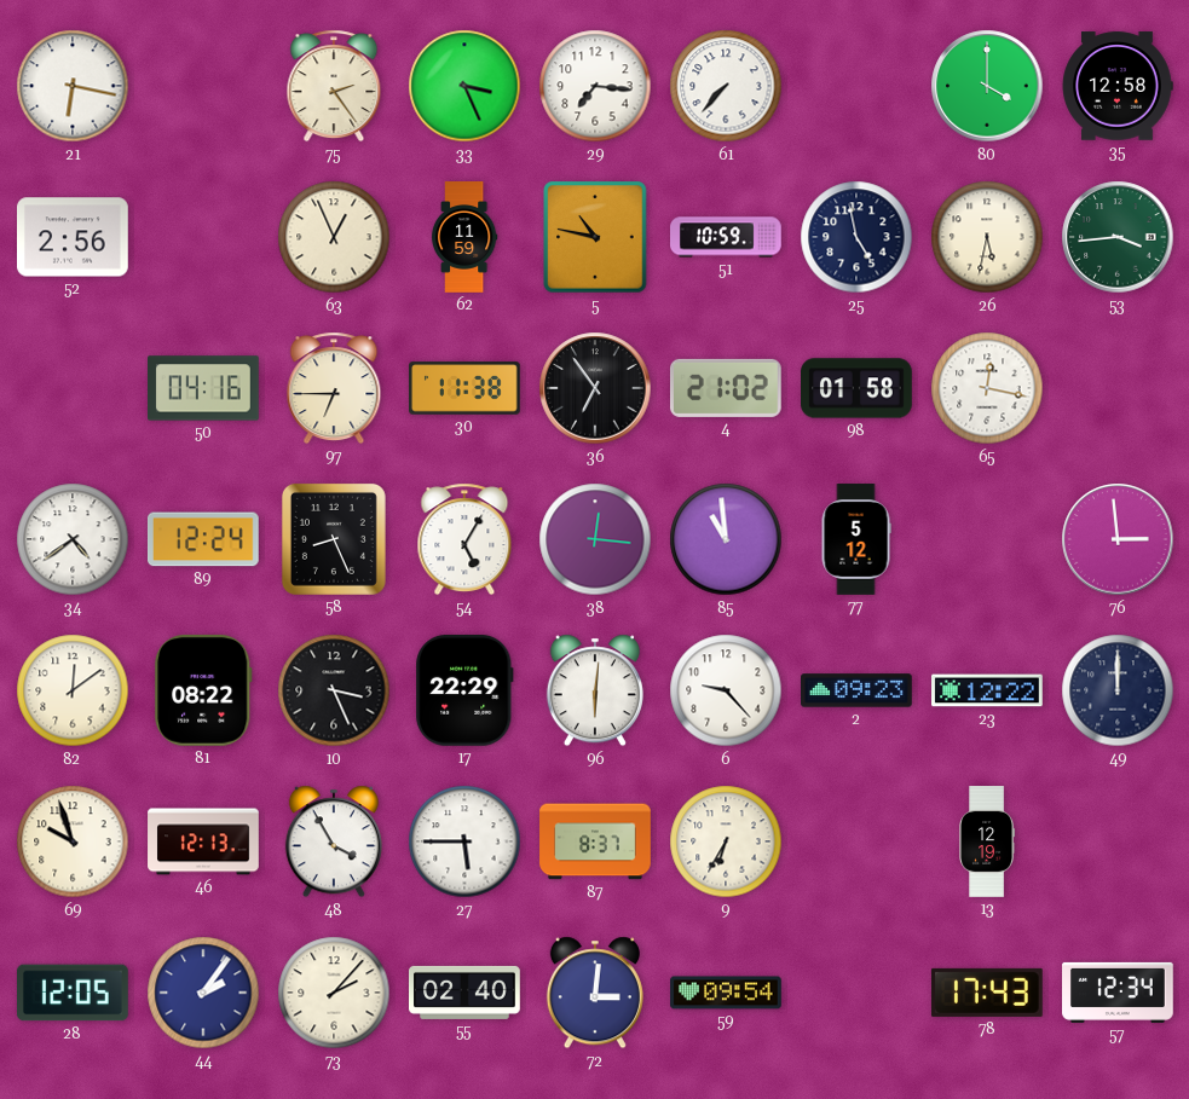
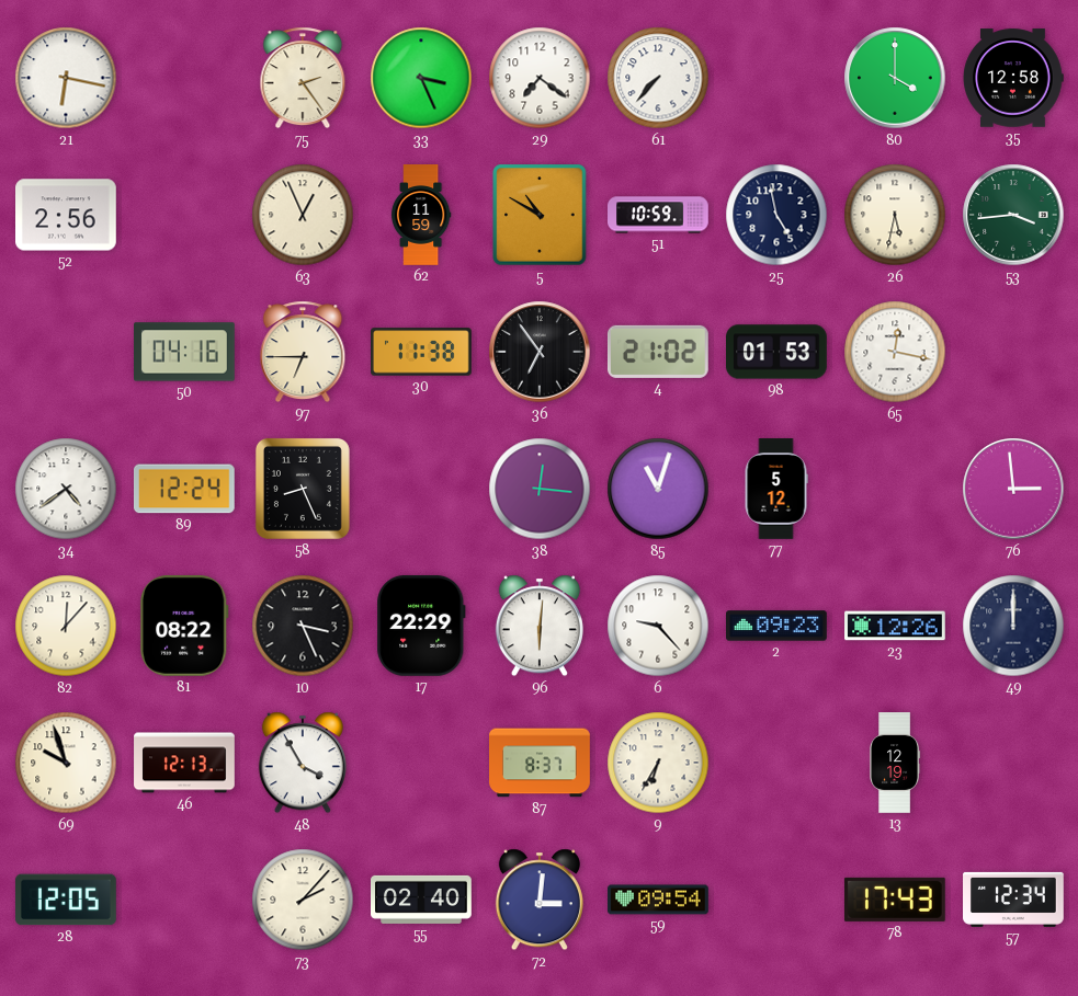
29: 7:16 -> 7:21 (540, 78)
5: 10:47 -> 10:50 (540, 215)
98: 01:58 -> 01:53 (776, 352)
54: 5:05 -> none (464, 539)
85: 10:59 -> 11:03 (658, 489)
82: 12:09 -> 12:07 (66, 626)
23: 12:22 -> 12:26 (895, 626)
27: 5:45 -> none (464, 841)
44: 2:06 -> none (203, 993)
